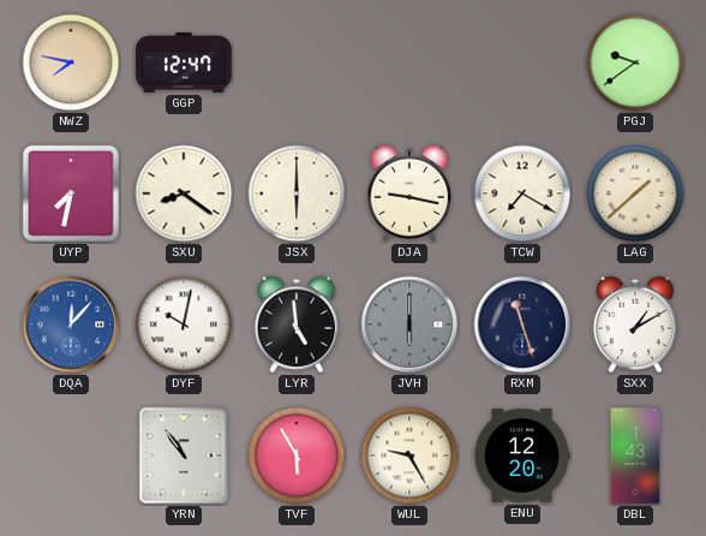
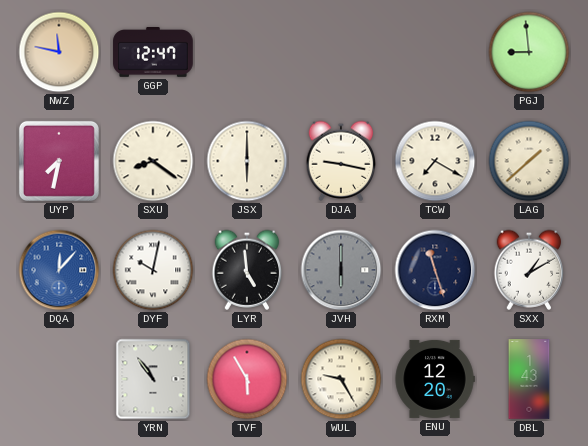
NWZ: 7:47 -> 11:47 (59, 52)
PGJ: 9:39 -> 8:59 (529, 52)
